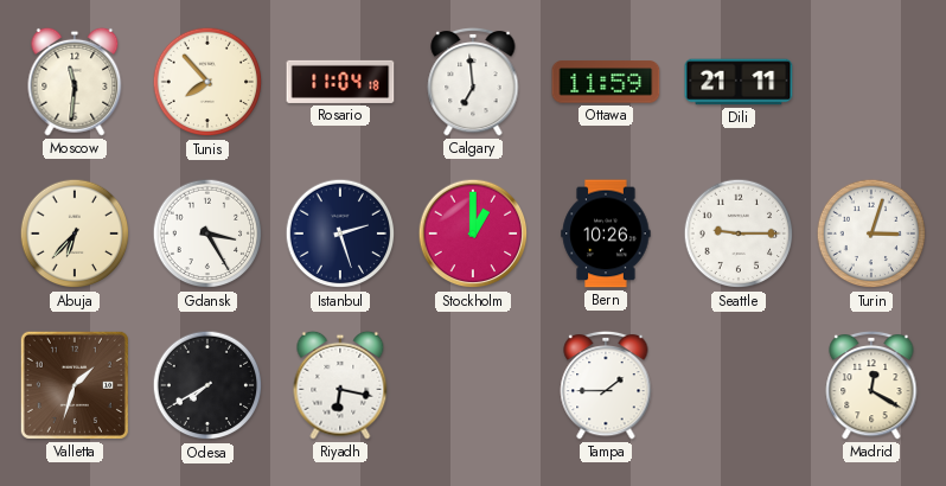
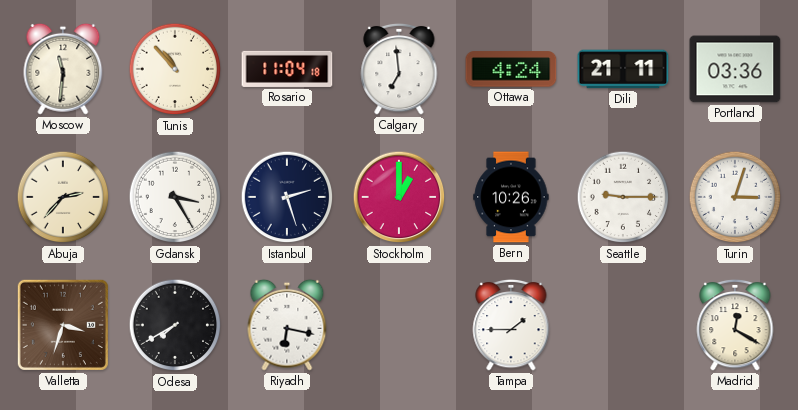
Tunis: 7:53 -> 10:53 (175, 69)
Ottawa: 11:59 -> 4:24 (511, 69)
Portland: none -> 03:36 (735, 69)
Abuja: 6:37 -> 2:37 (63, 197)
Valletta: 1:33 -> 3:33 (63, 325)
